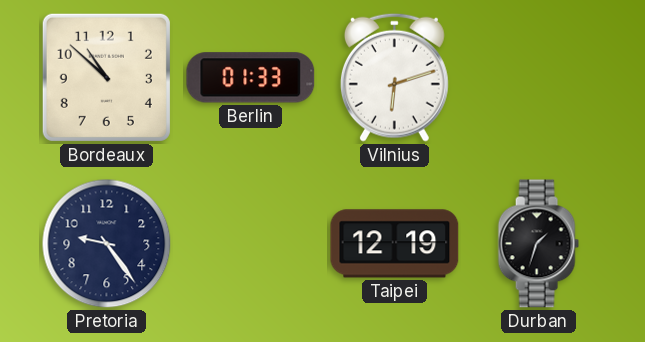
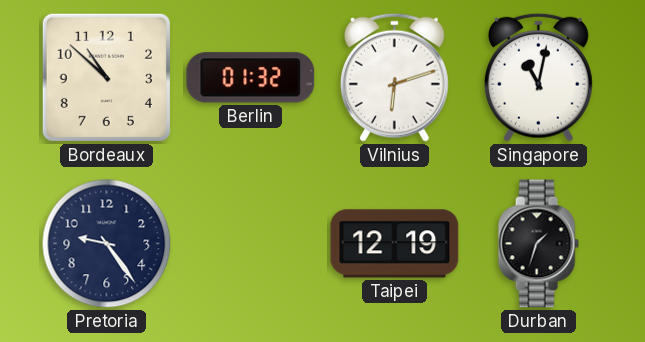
Berlin: 01:33 -> 01:32 (251, 78)
Singapore: none -> 11:02 (538, 77)
